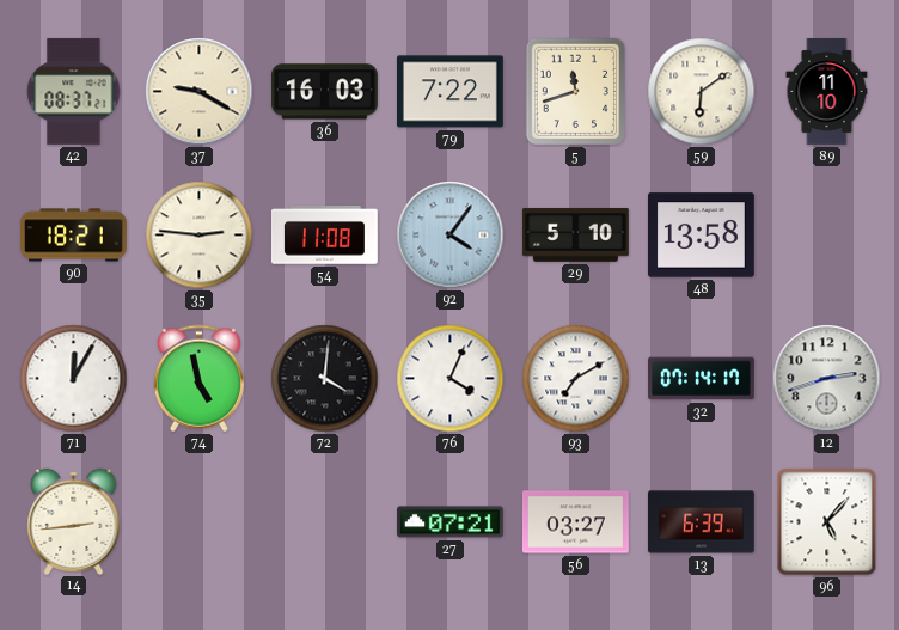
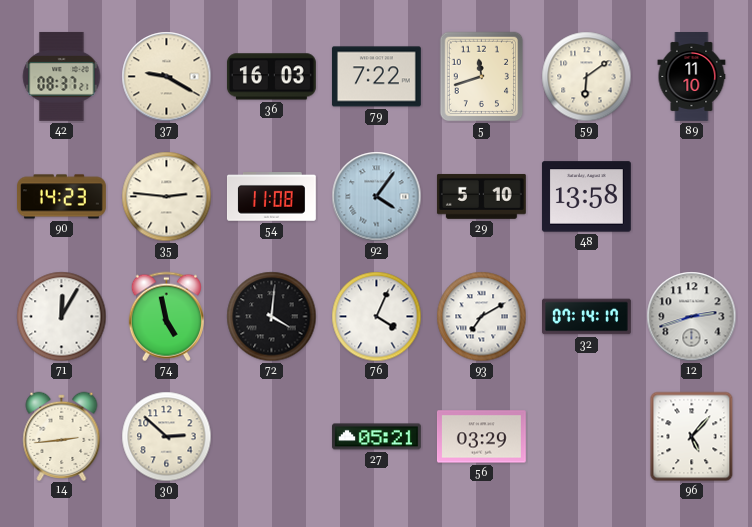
90: 18:21 -> 14:23 (62, 197)
30: none -> 2:52 (167, 437)
27: 07:21 -> 05:21 (377, 437)
56: 03:27 -> 03:29 (481, 437)
13: 6:39 -> none (701, 522)
